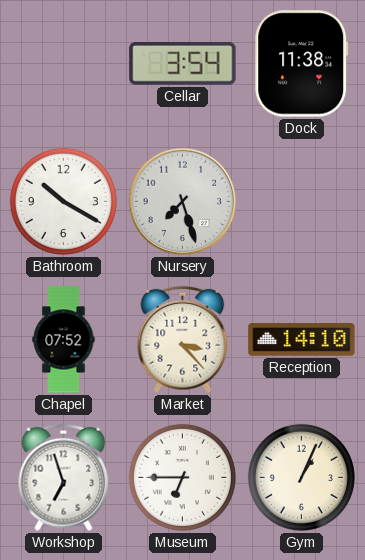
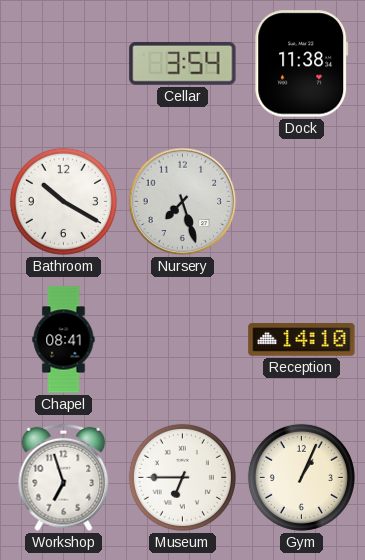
Chapel: 07:52 -> 08:41 (64, 340)
Market: 3:23 -> none (183, 340)
